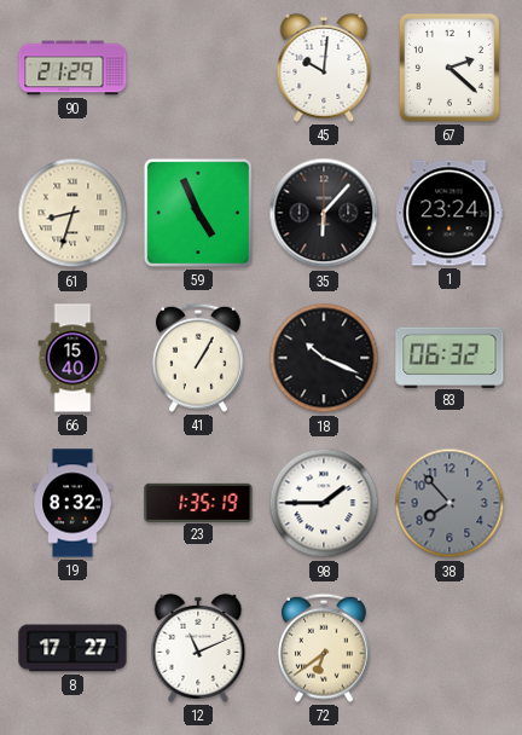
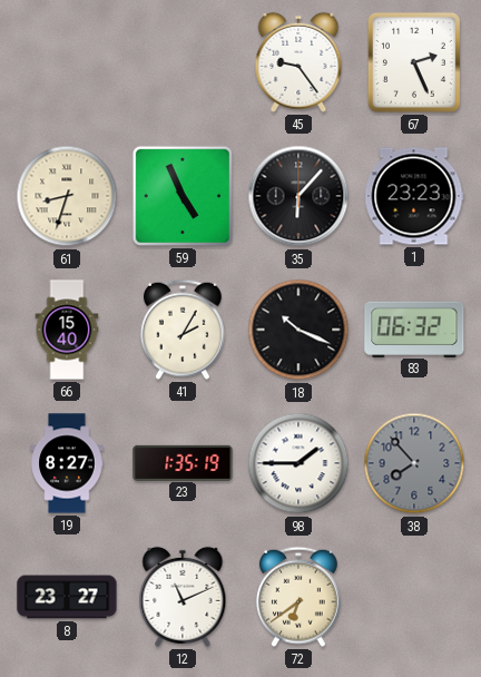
90: 21:29 -> none (72, 68)
45: 10:01 -> 9:24 (298, 62)
67: 2:22 -> 2:26 (414, 62)
1: 23:24 -> 23:23 (414, 196)
41: 1:05 -> 2:05 (184, 330)
19: 8:32 -> 8:27 (67, 463)
8: 17:27 -> 23:27 (67, 597)
